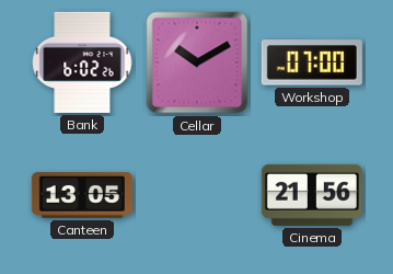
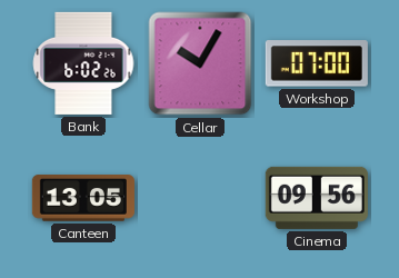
Cellar: 10:10 -> 10:05 (200, 63)
Cinema: 21:56 -> 09:56 (317, 198)
